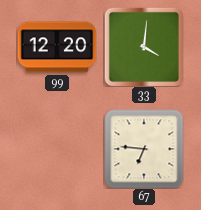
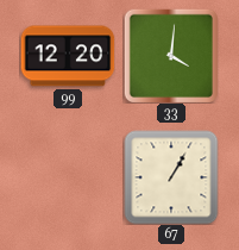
67: 6:46 -> 1:05 (171, 177)
